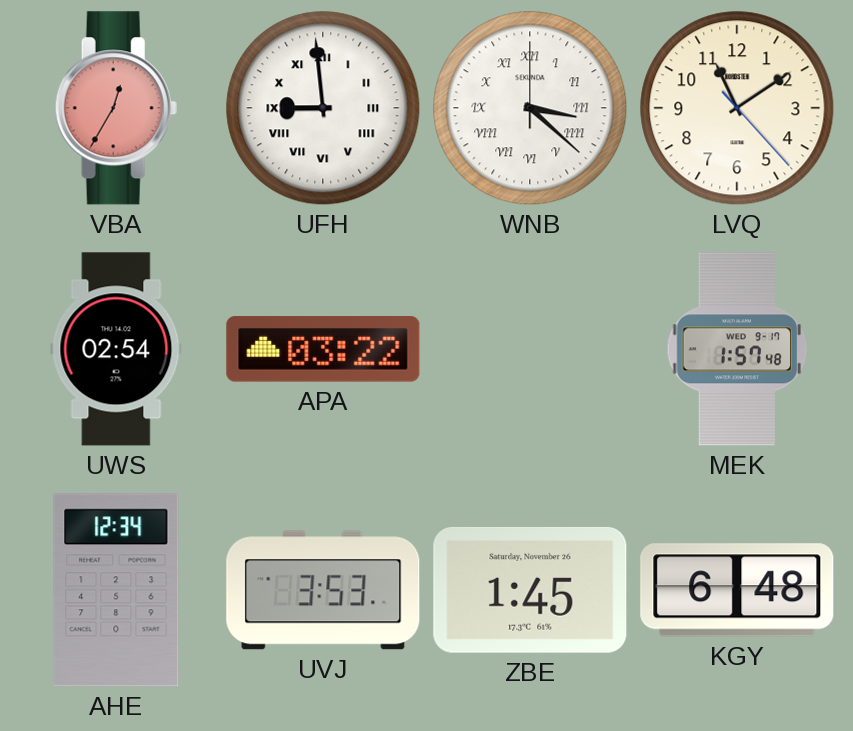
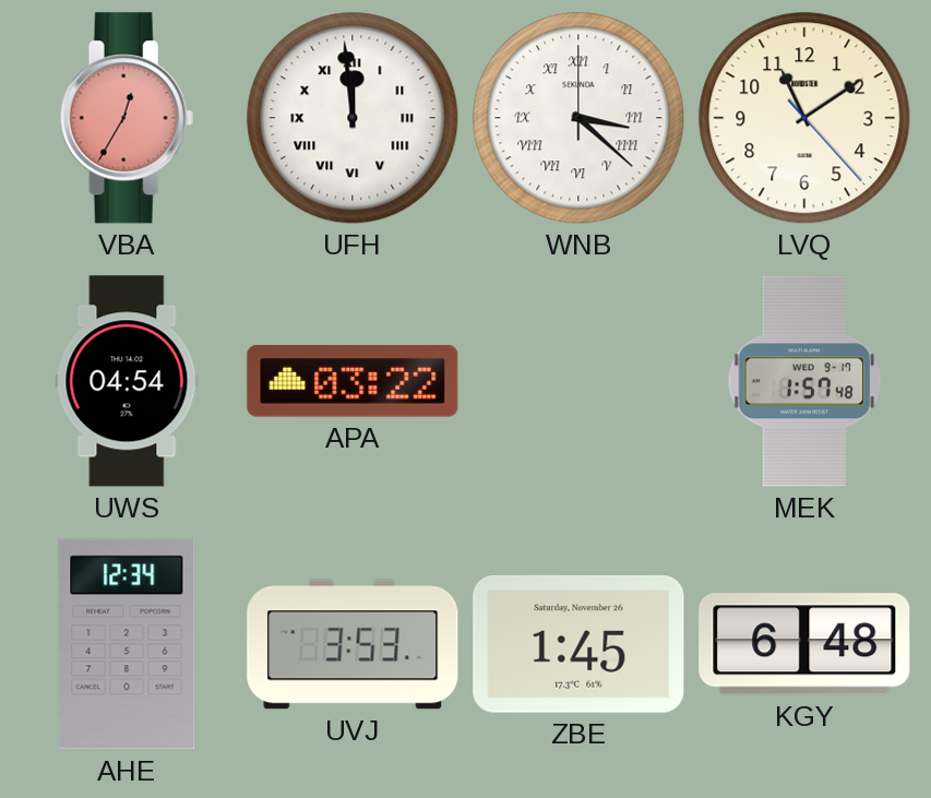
UFH: 8:59 -> 11:59 (353, 118)
UWS: 02:54 -> 04:54 (127, 381)
